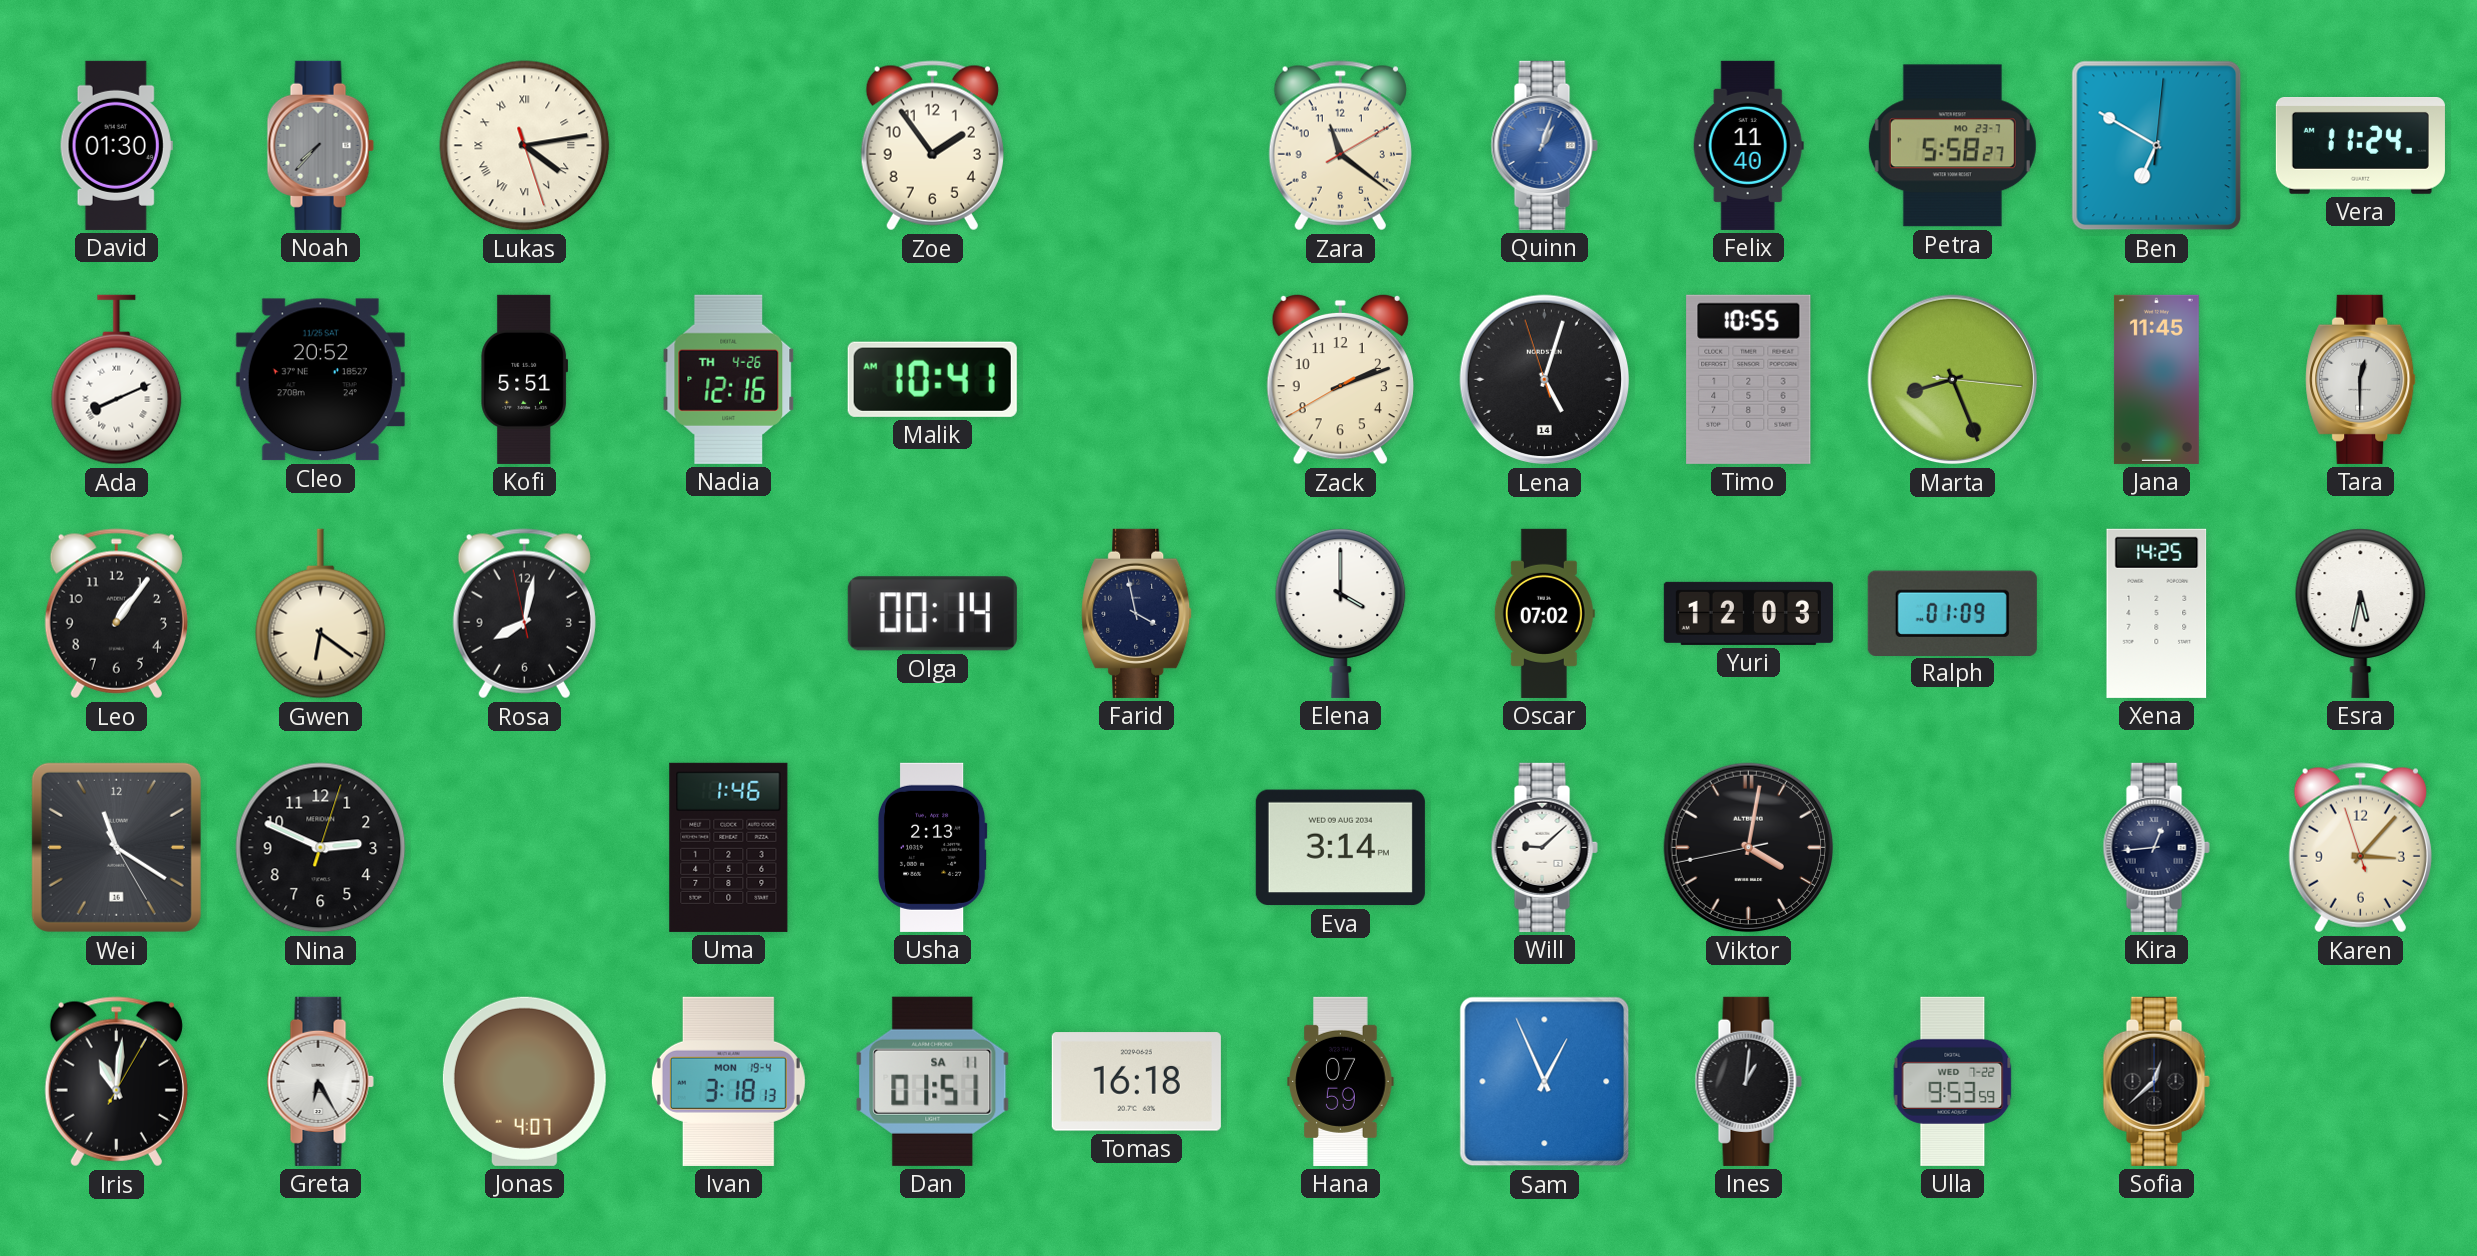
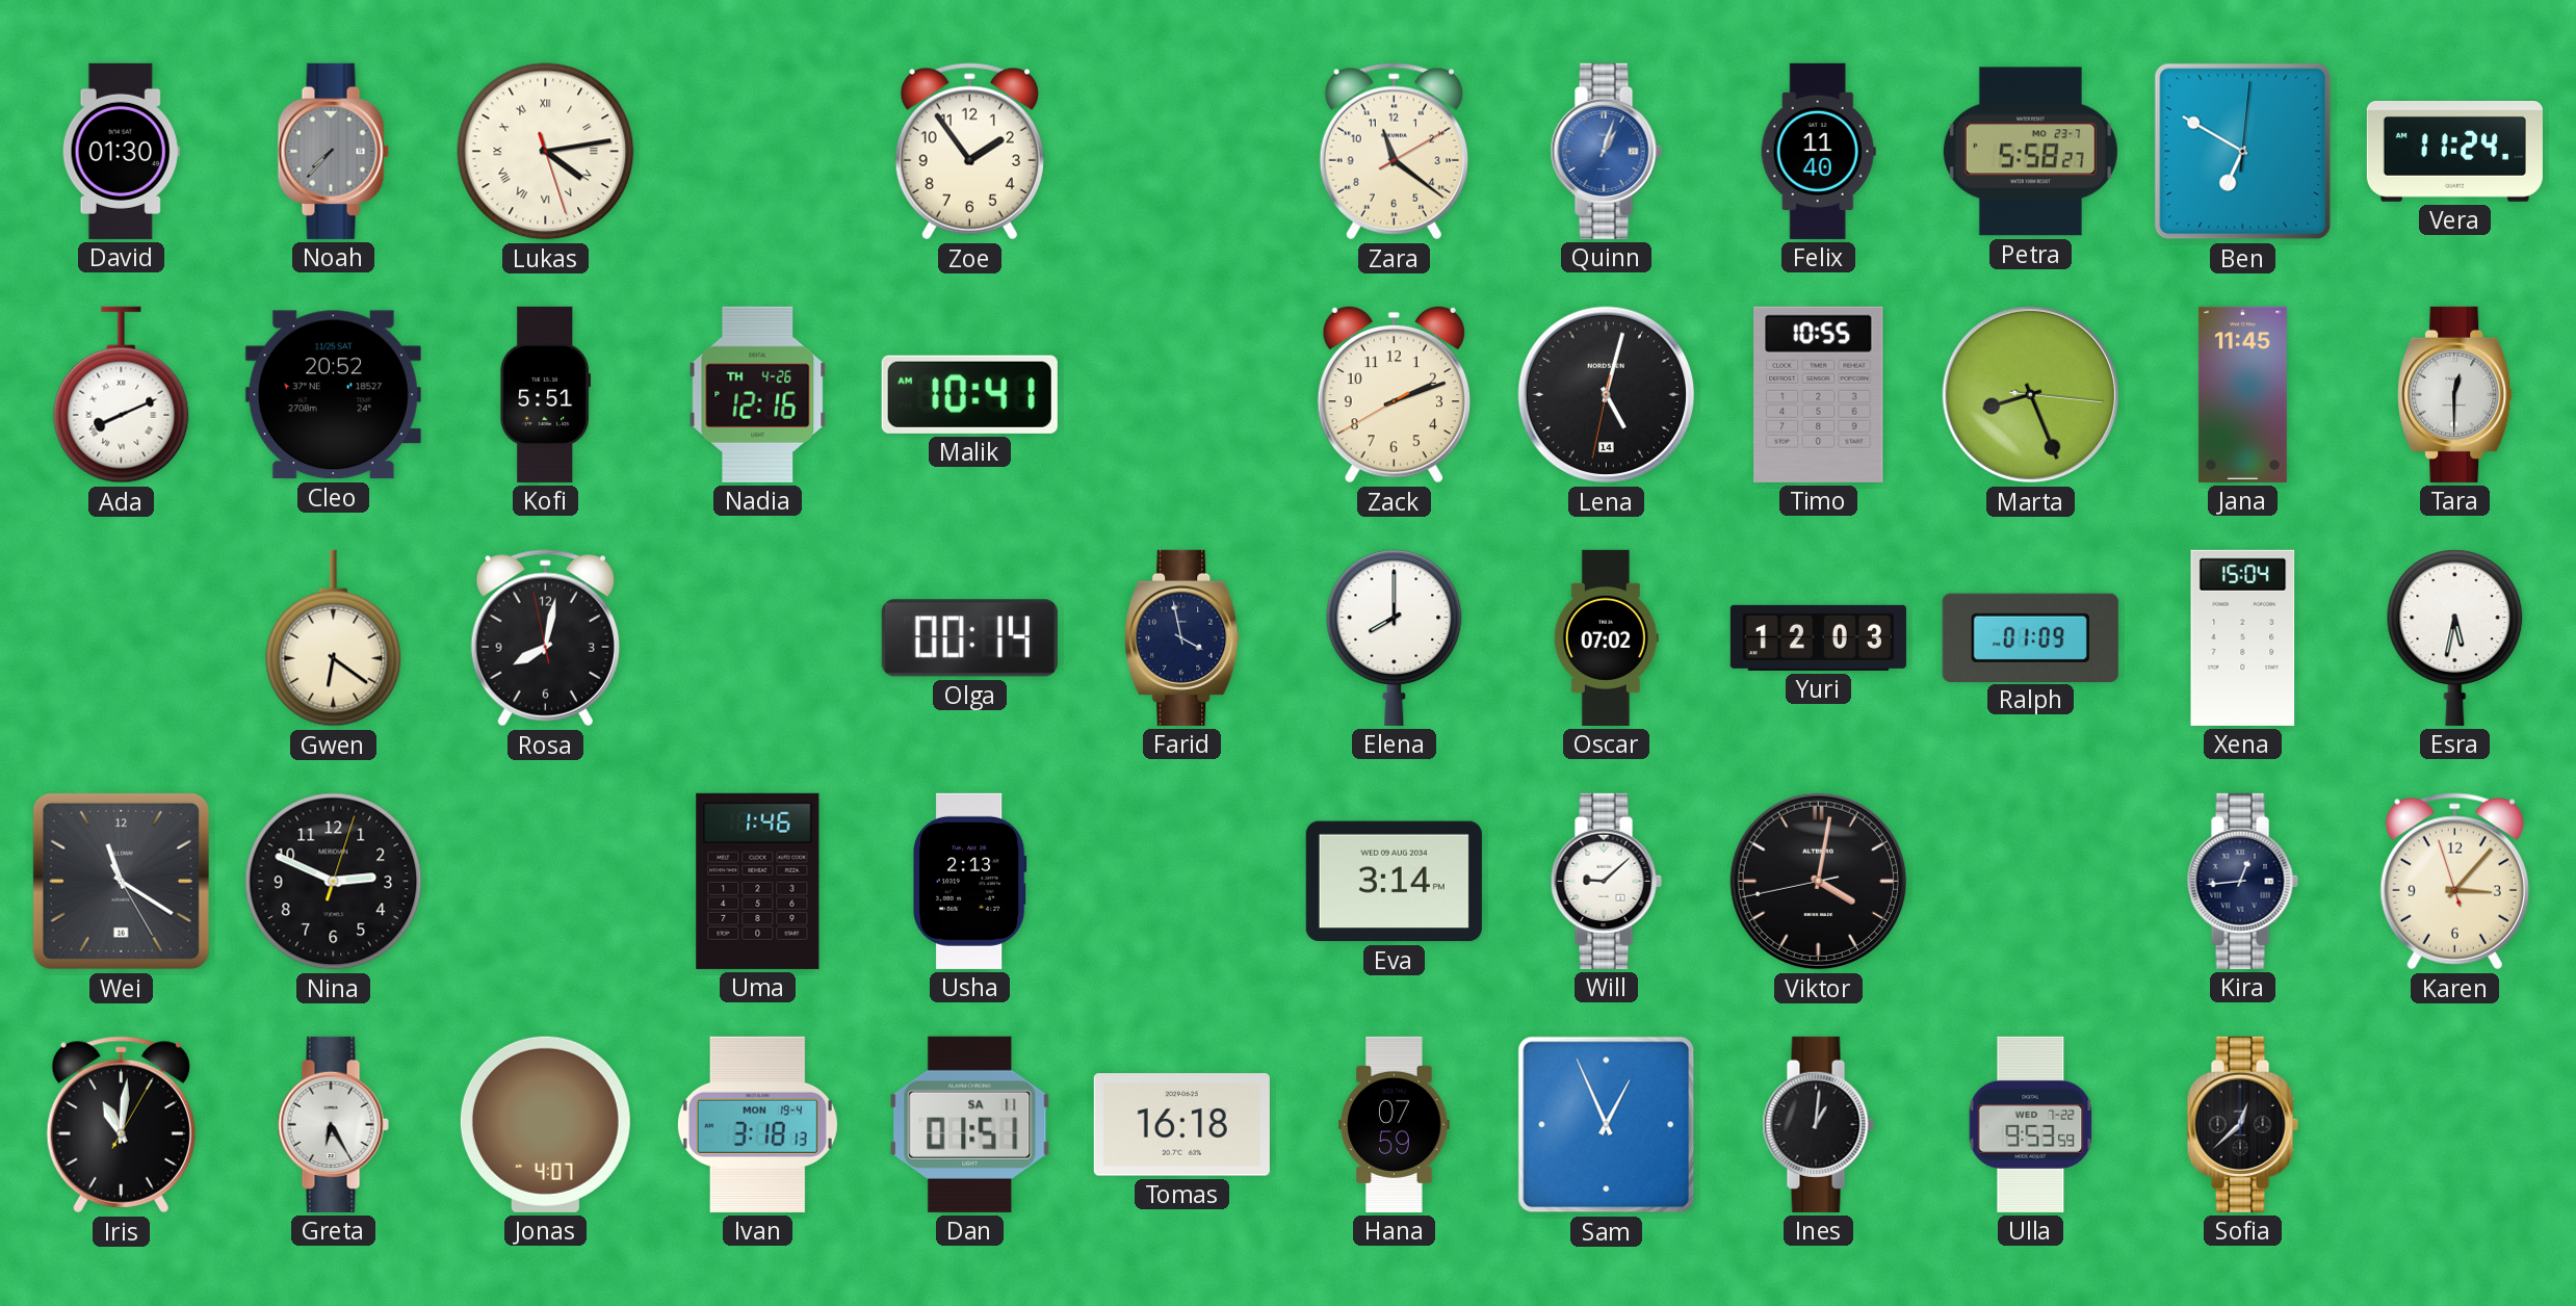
Lena: 5:02:57 -> 5:02:32 (1607, 395)
Leo: 1:06 -> none (116, 614)
Elena: 4:00 -> 8:00 (1395, 637)
Xena: 14:25 -> 15:04 (2243, 637)
